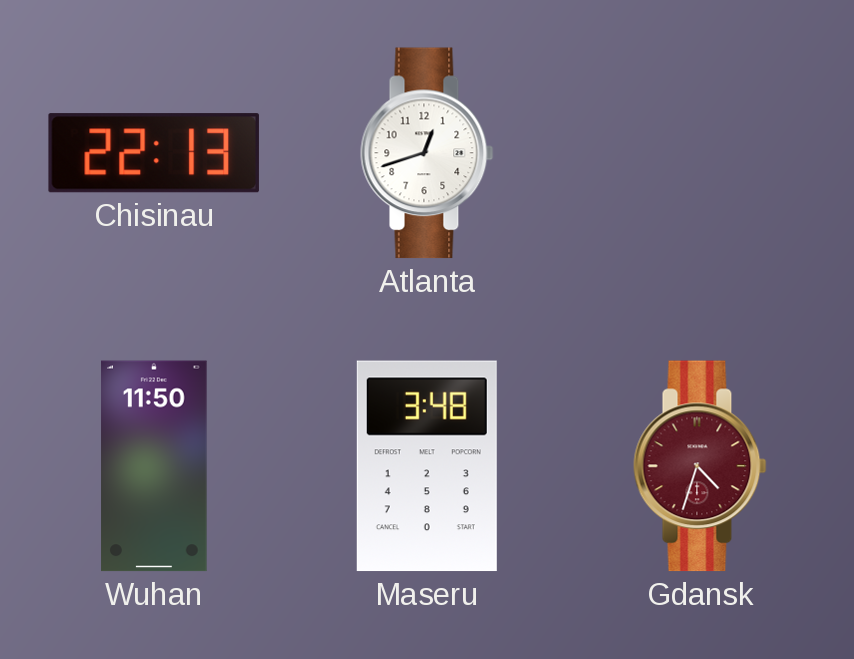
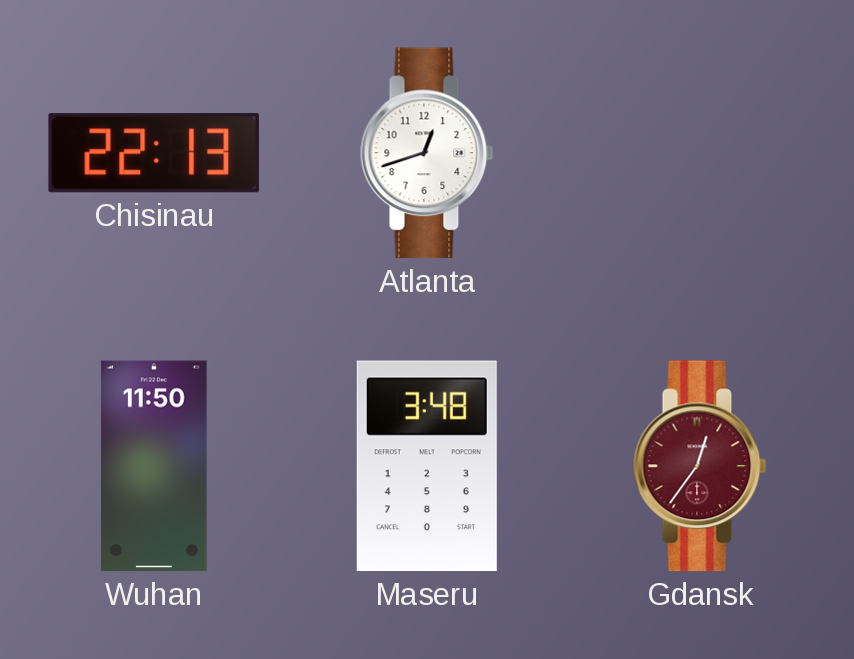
Gdansk: 4:33 -> 12:36 (700, 466)
